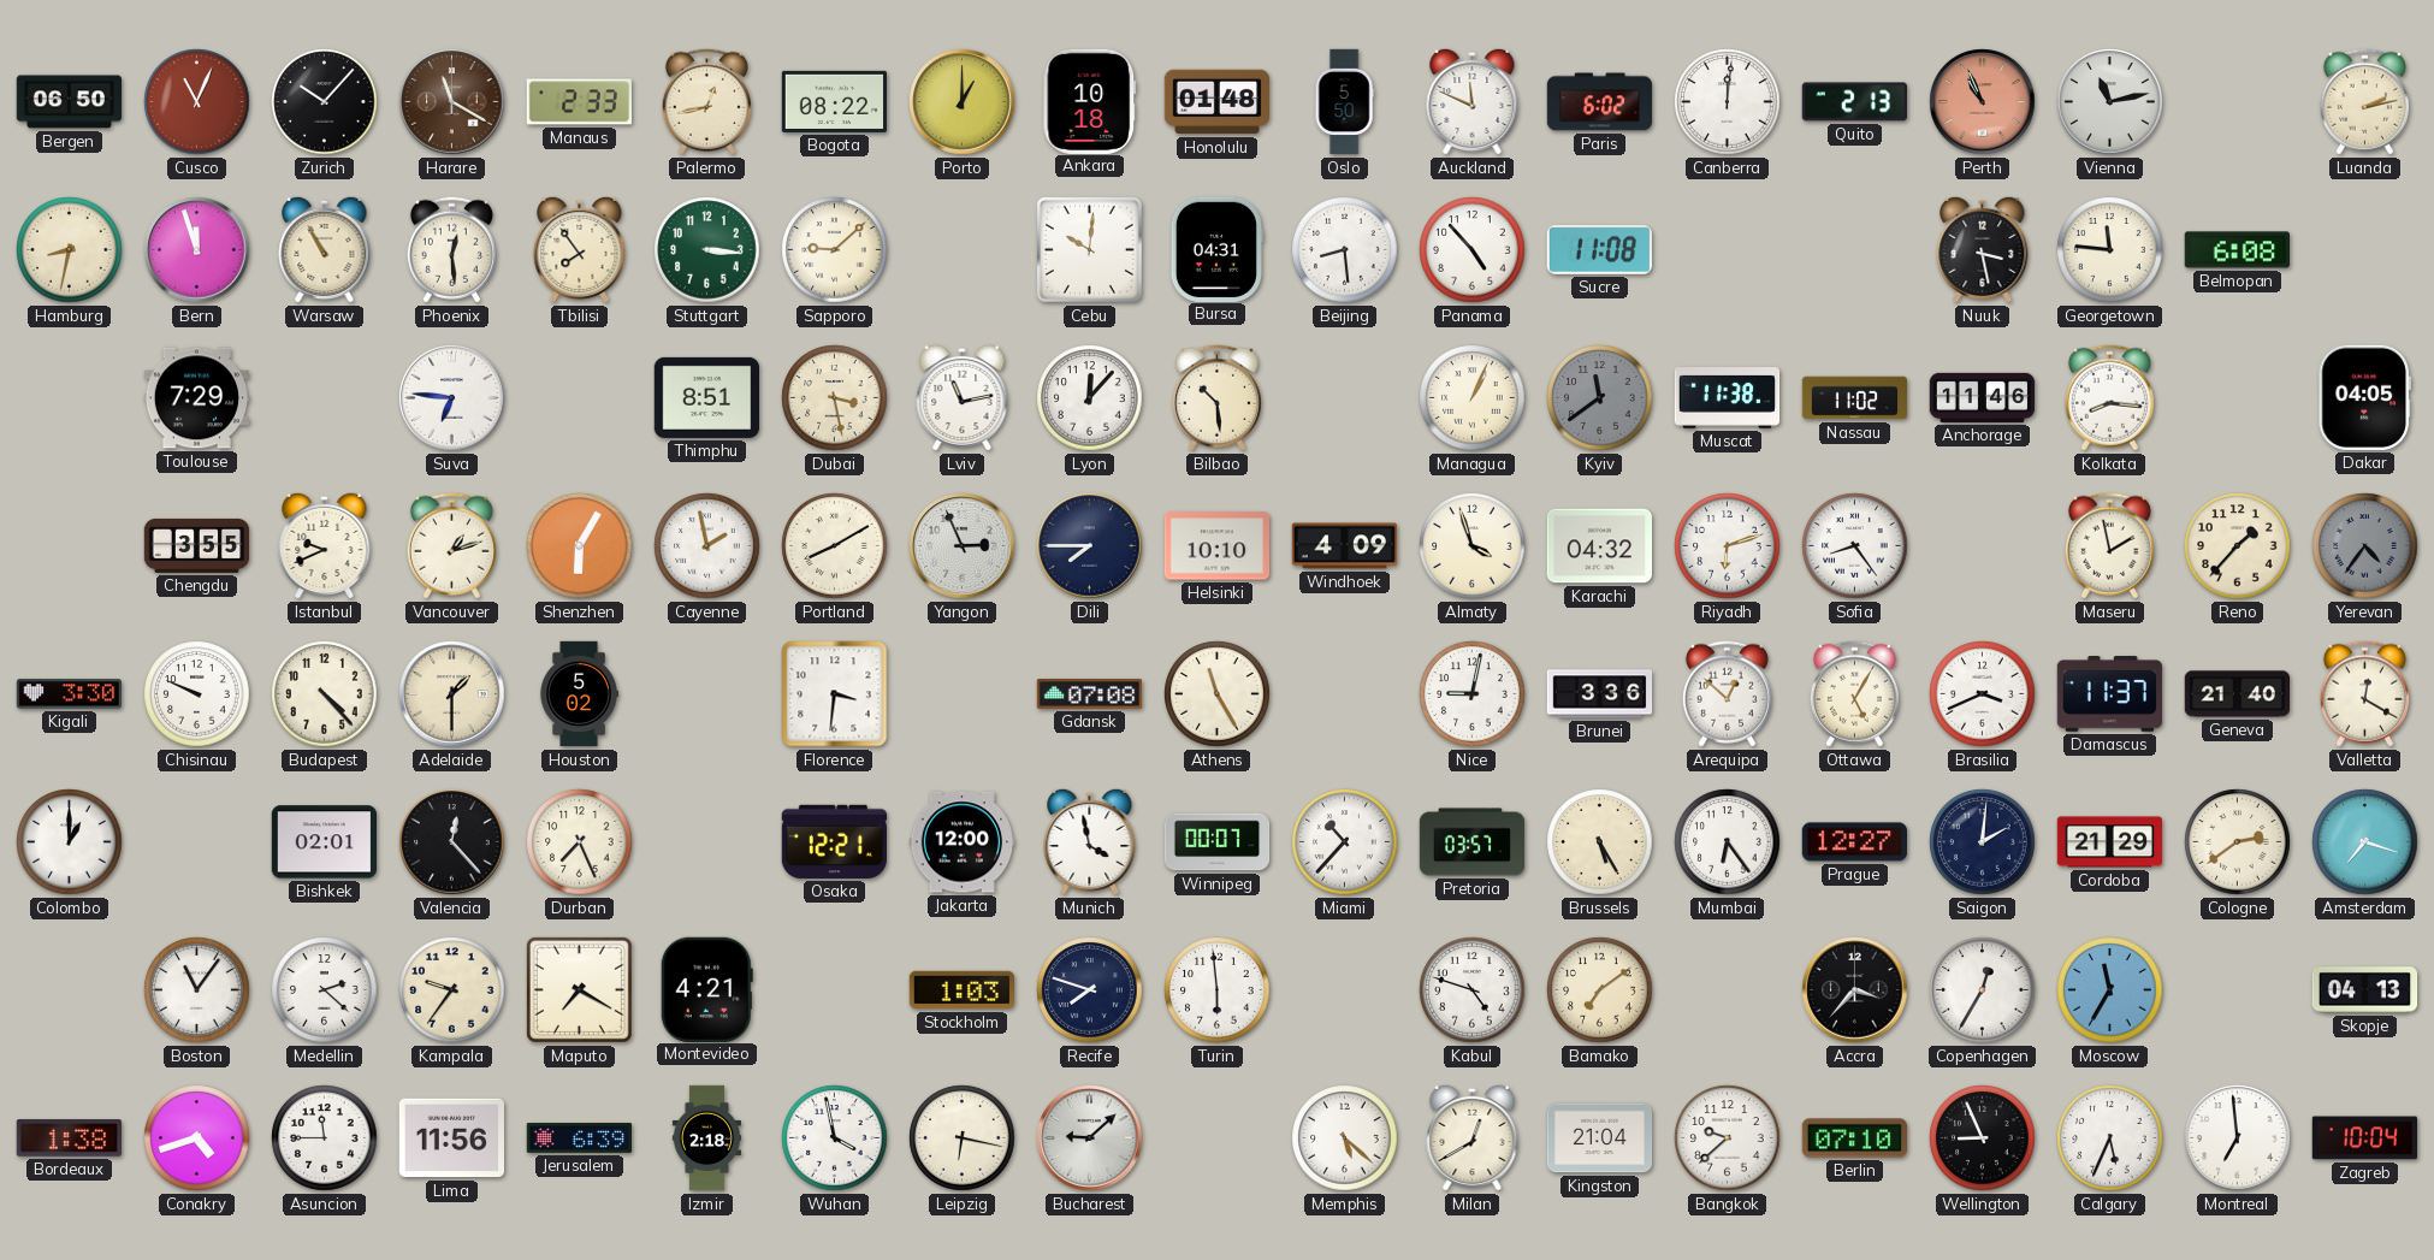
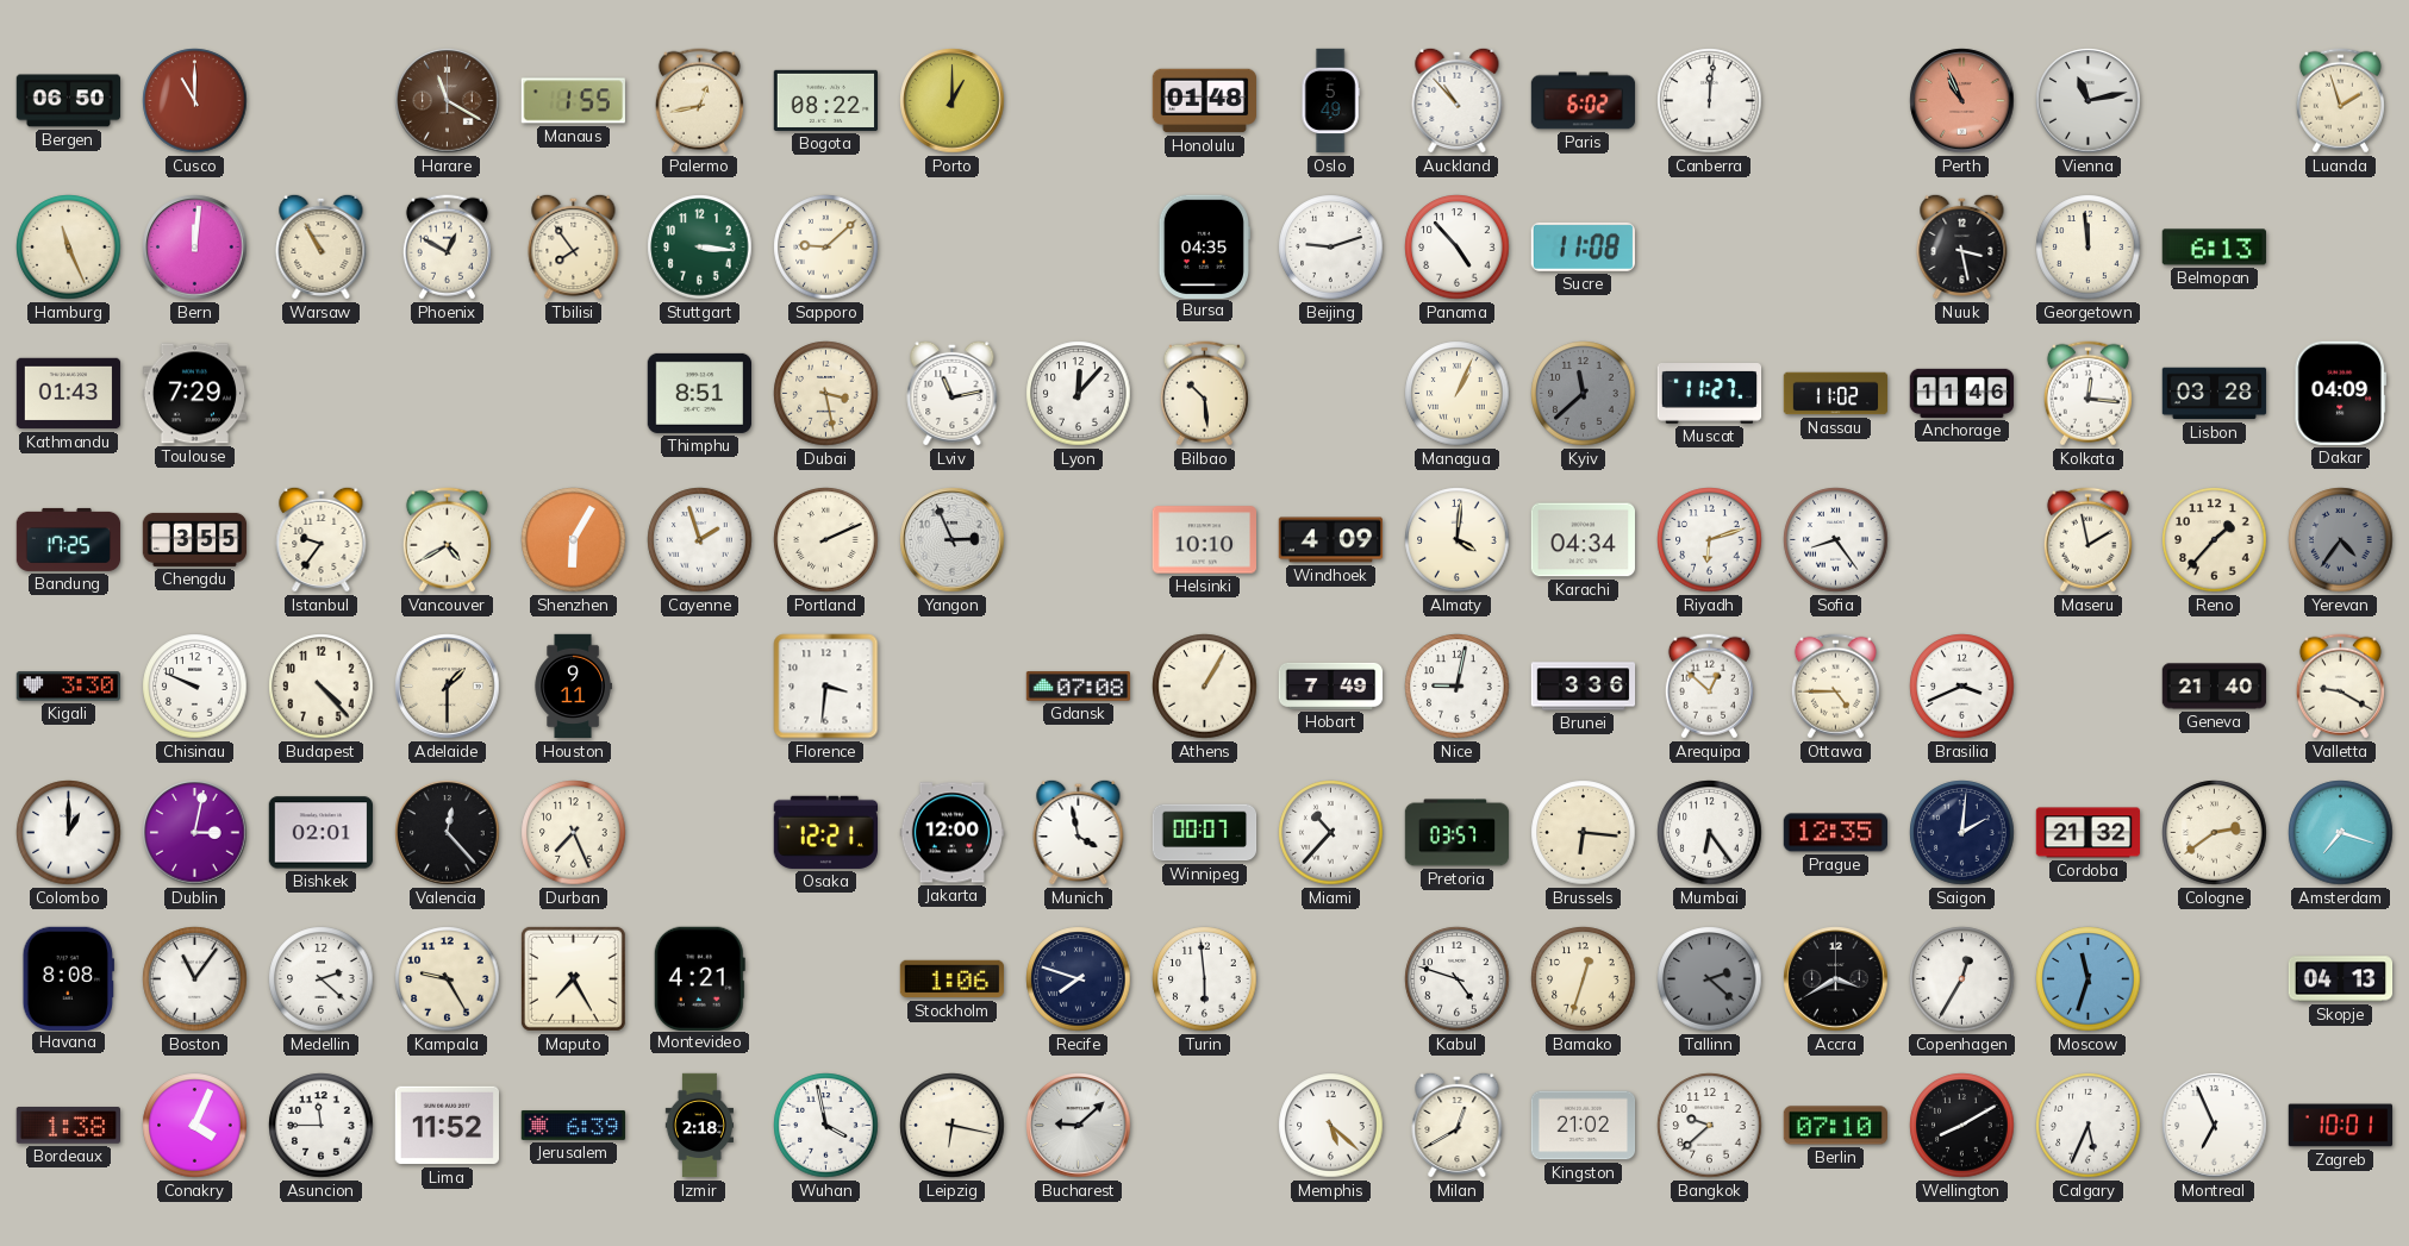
Cusco: 11:04 -> 11:00 (195, 101)
Zurich: 10:07 -> none (325, 102)
Manaus: 2:33 -> 1:55 (573, 101)
Ankara: 10:18 -> none (1090, 101)
Oslo: 5:50 -> 5:49 (1330, 101)
Auckland: 11:49 -> 10:53 (1458, 100)
Quito: 2:13 -> none (1854, 102)
Luanda: 2:13 -> 1:57 (2340, 101)
Hamburg: 8:32 -> 11:26 (69, 248)
Bern: 11:57 -> 12:01 (195, 248)
Phoenix: 12:29 -> 12:50 (447, 248)
Cebu: 10:01 -> none (1089, 249)
Bursa: 04:31 -> 04:35 (1204, 246)
Beijing: 8:29 -> 9:12 (1331, 248)
Georgetown: 11:46 -> 11:59 (2089, 248)
Belmopan: 6:08 -> 6:13 (2214, 248)
Kathmandu: none -> 01:43 (69, 394)
Suva: 6:46 -> none (452, 398)
Kyiv: 11:39 -> 11:38 (1584, 394)
Muscat: 11:38 -> 11:27 (1710, 394)
Kolkata: 8:16 -> 12:16 (2087, 394)
Lisbon: none -> 03:28 (2215, 394)
Dakar: 04:05 -> 04:09 (2340, 393)
Bandung: none -> 17:25 (69, 539)
Istanbul: 9:41 -> 9:36 (322, 539)
Vancouver: 1:12 -> 4:40 (447, 540)
Cayenne: 1:58 -> 1:57 (700, 540)
Portland: 8:10 -> 2:11 (826, 540)
Dili: 7:45 -> none (1090, 546)
Almaty: 3:57 -> 4:01 (1458, 540)
Karachi: 04:32 -> 04:34 (1583, 540)
Houston: 5:02 -> 9:11 (573, 687)
Athens: 11:25 -> 1:05 (1205, 687)
Hobart: none -> 7:49 (1331, 685)
Ottawa: 5:05 -> 4:45 (1835, 687)
Damascus: 11:37 -> none (2109, 694)
Valletta: 12:20 -> 9:20 (2340, 687)
Dublin: none -> 3:02 (195, 833)
Brussels: 5:25 -> 6:16 (1584, 833)
Prague: 12:27 -> 12:35 (1835, 833)
Cordoba: 21:29 -> 21:32 (2089, 833)
Havana: none -> 8:08 (68, 978)
Kampala: 9:36 -> 9:25 (448, 979)
Maputo: 7:20 -> 7:25 (573, 978)
Stockholm: 1:03 -> 1:06 (951, 979)
Bamako: 7:09 -> 12:33 (1584, 979)
Tallinn: none -> 2:22 (1710, 979)
Accra: 3:37 -> 3:40 (1836, 979)
Moscow: 11:35 -> 11:33 (2089, 979)
Conakry: 4:42 -> 4:04 (195, 1126)
Lima: 11:56 -> 11:52 (447, 1126)
Kingston: 21:04 -> 21:02 (1584, 1126)
Wellington: 8:56 -> 8:10 (1962, 1126)
Montreal: 6:59 -> 6:56 (2215, 1126)
Zagreb: 10:04 -> 10:01 (2341, 1126)
